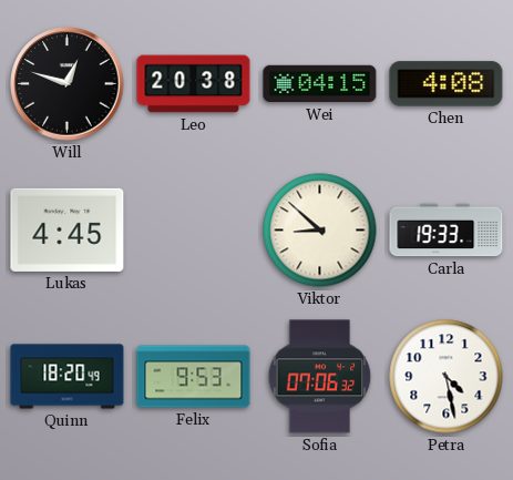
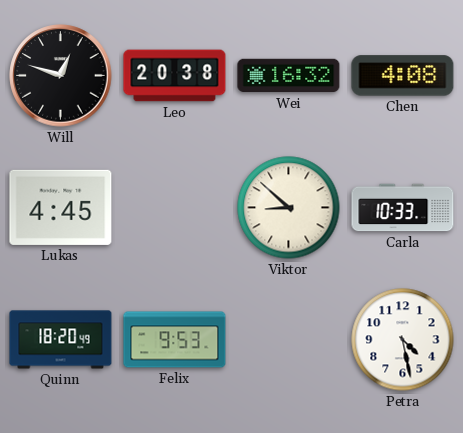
Wei: 04:15 -> 16:32 (289, 76)
Carla: 19:33 -> 10:33 (403, 208)
Sofia: 07:06 -> none (320, 377)
